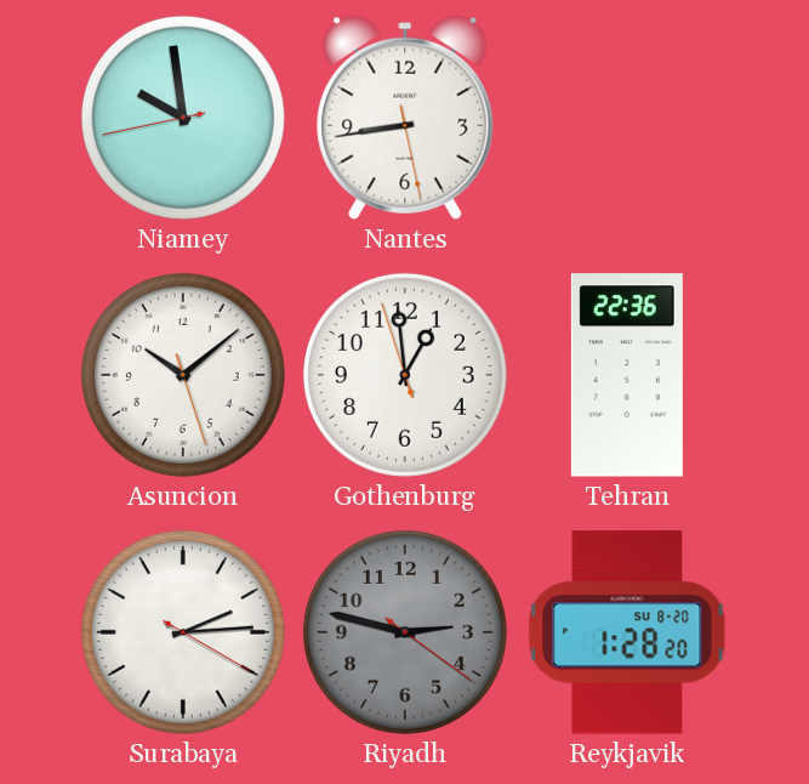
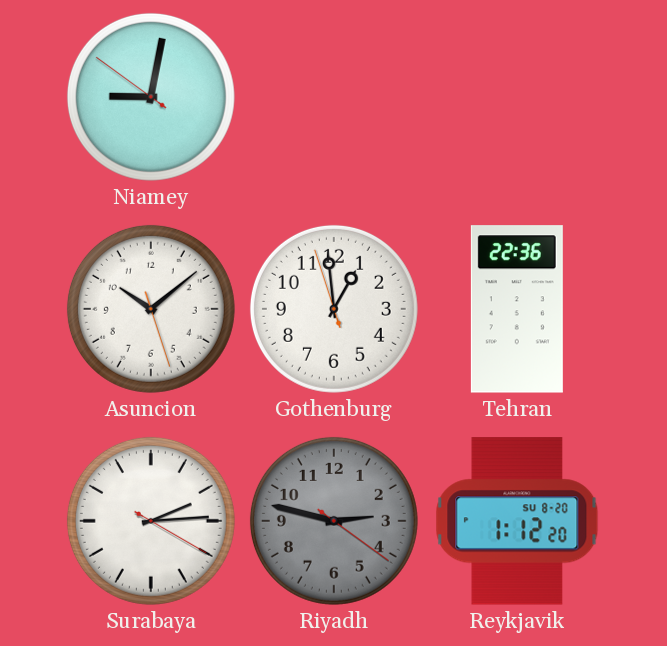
Niamey: 9:58 -> 9:01 (151, 97)
Nantes: 8:43 -> none (405, 118)
Reykjavik: 1:28 -> 1:12 (517, 521)
